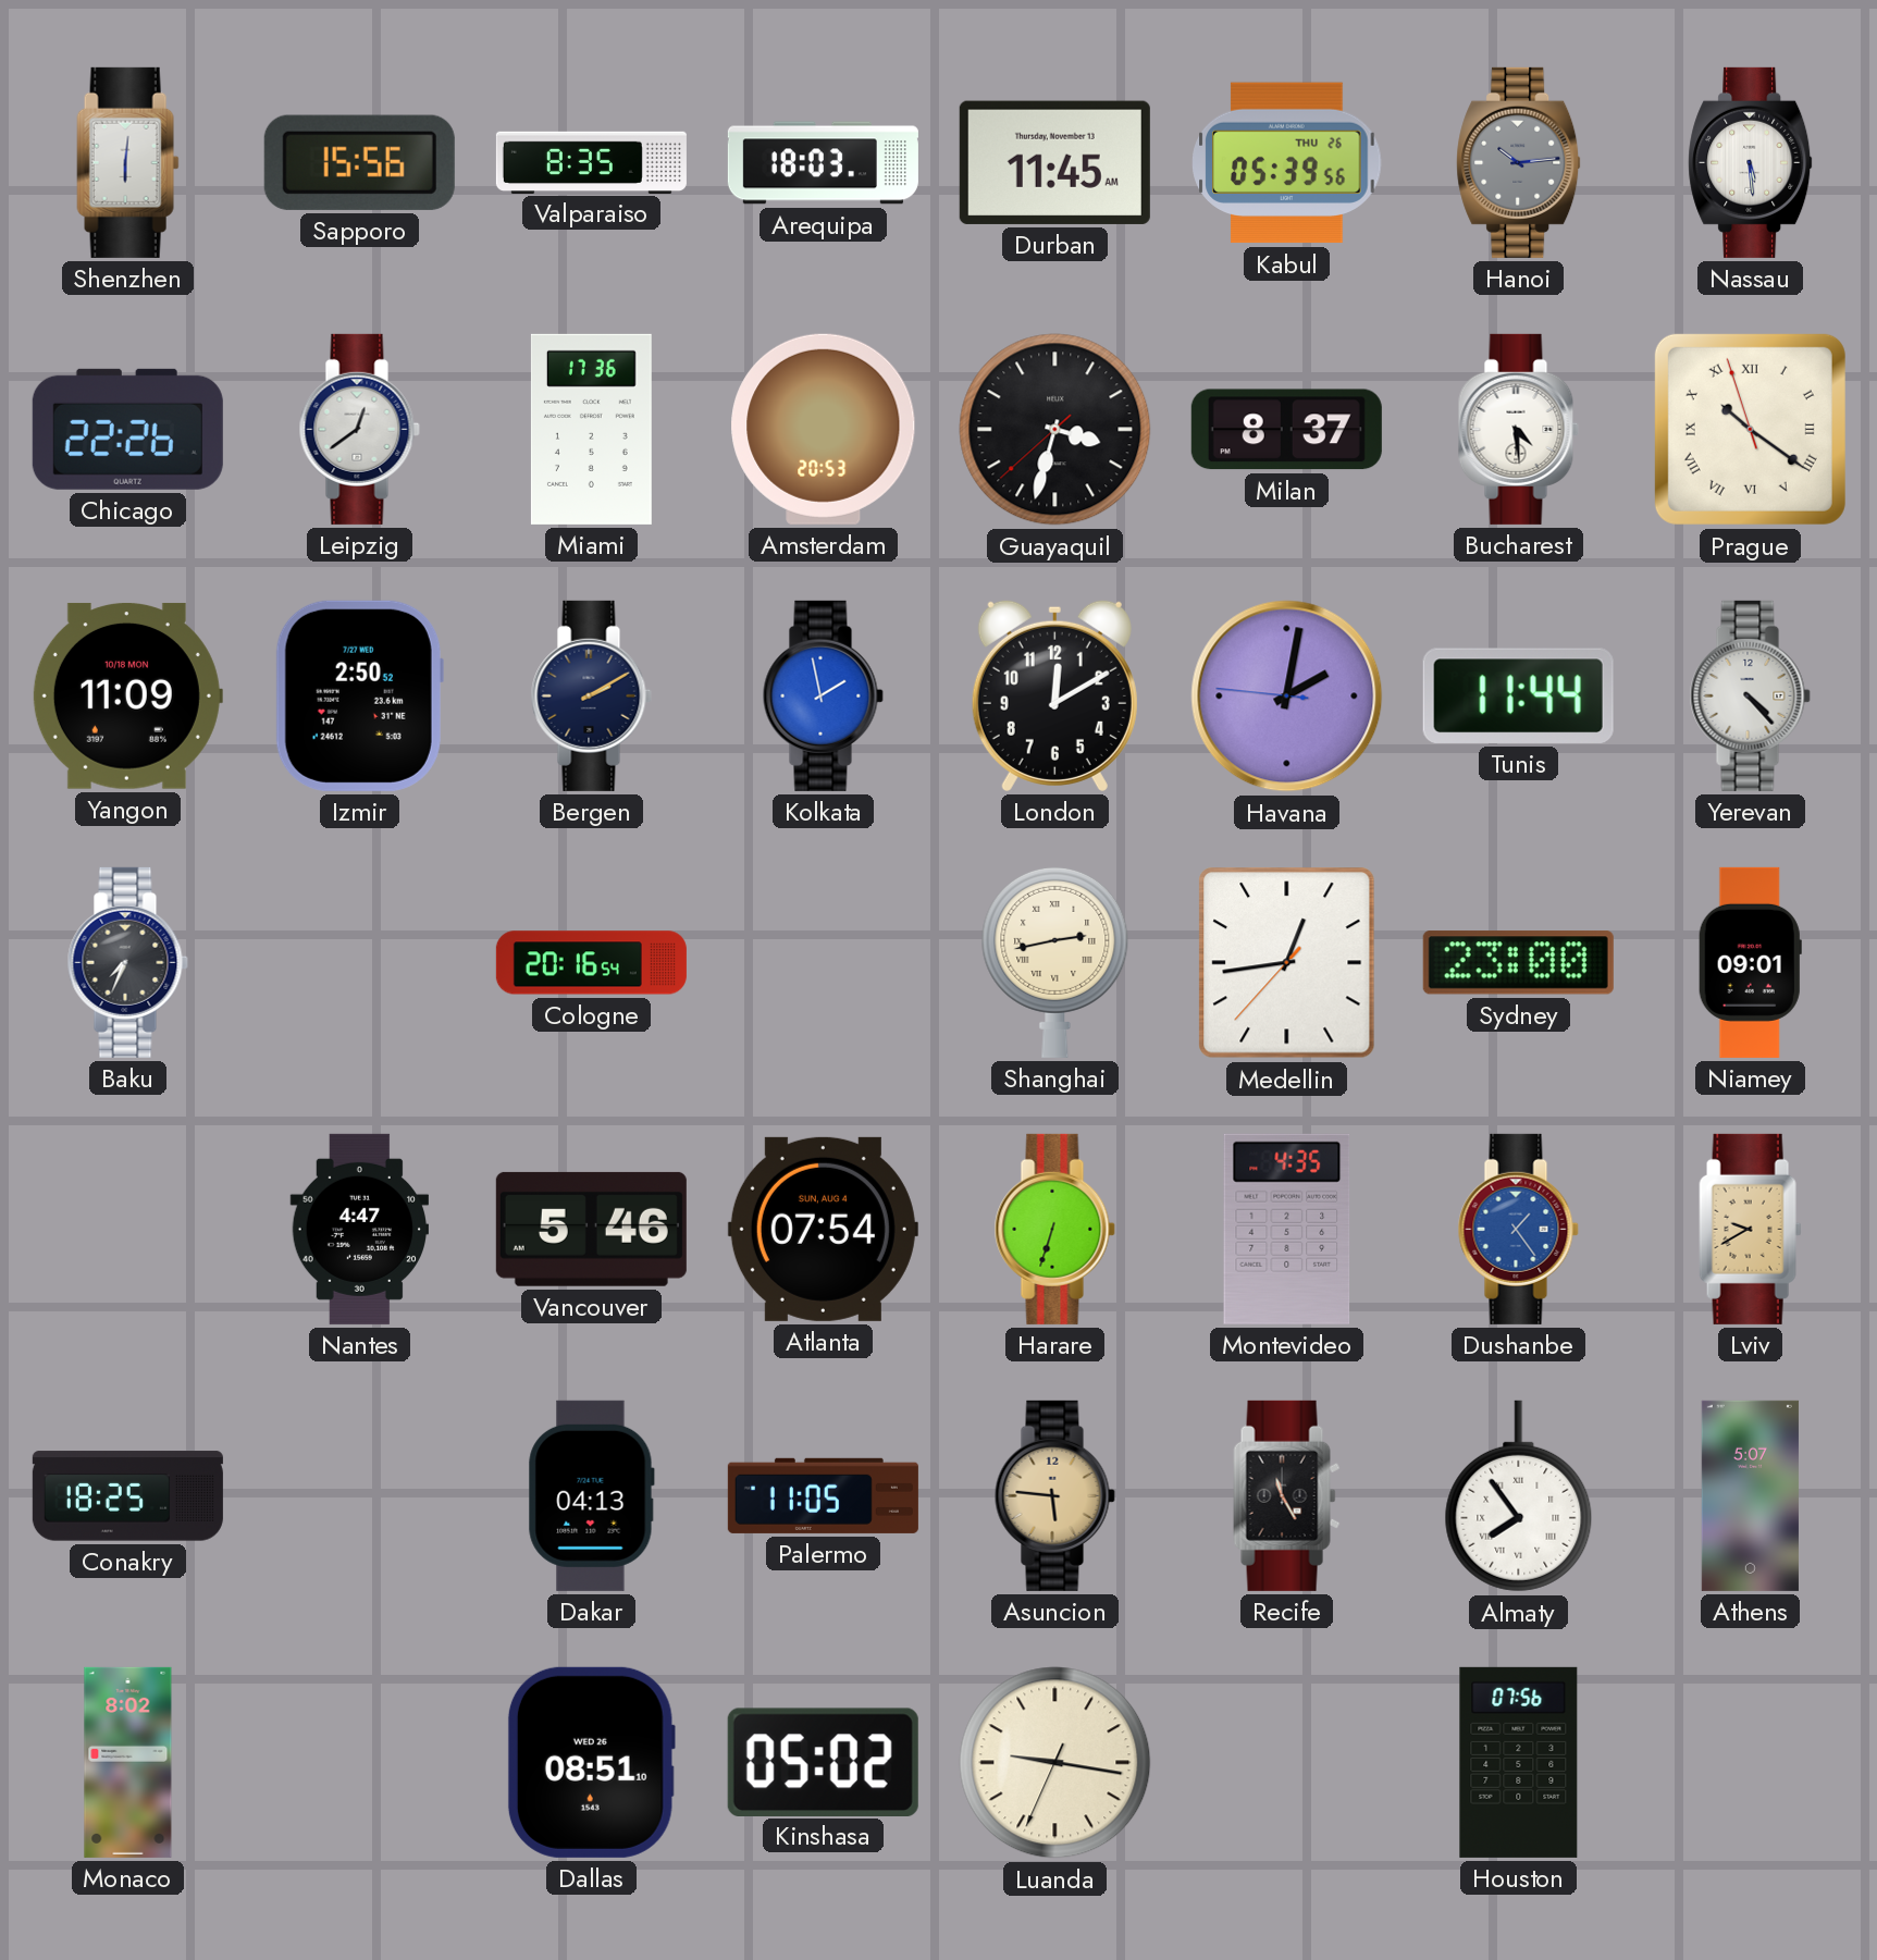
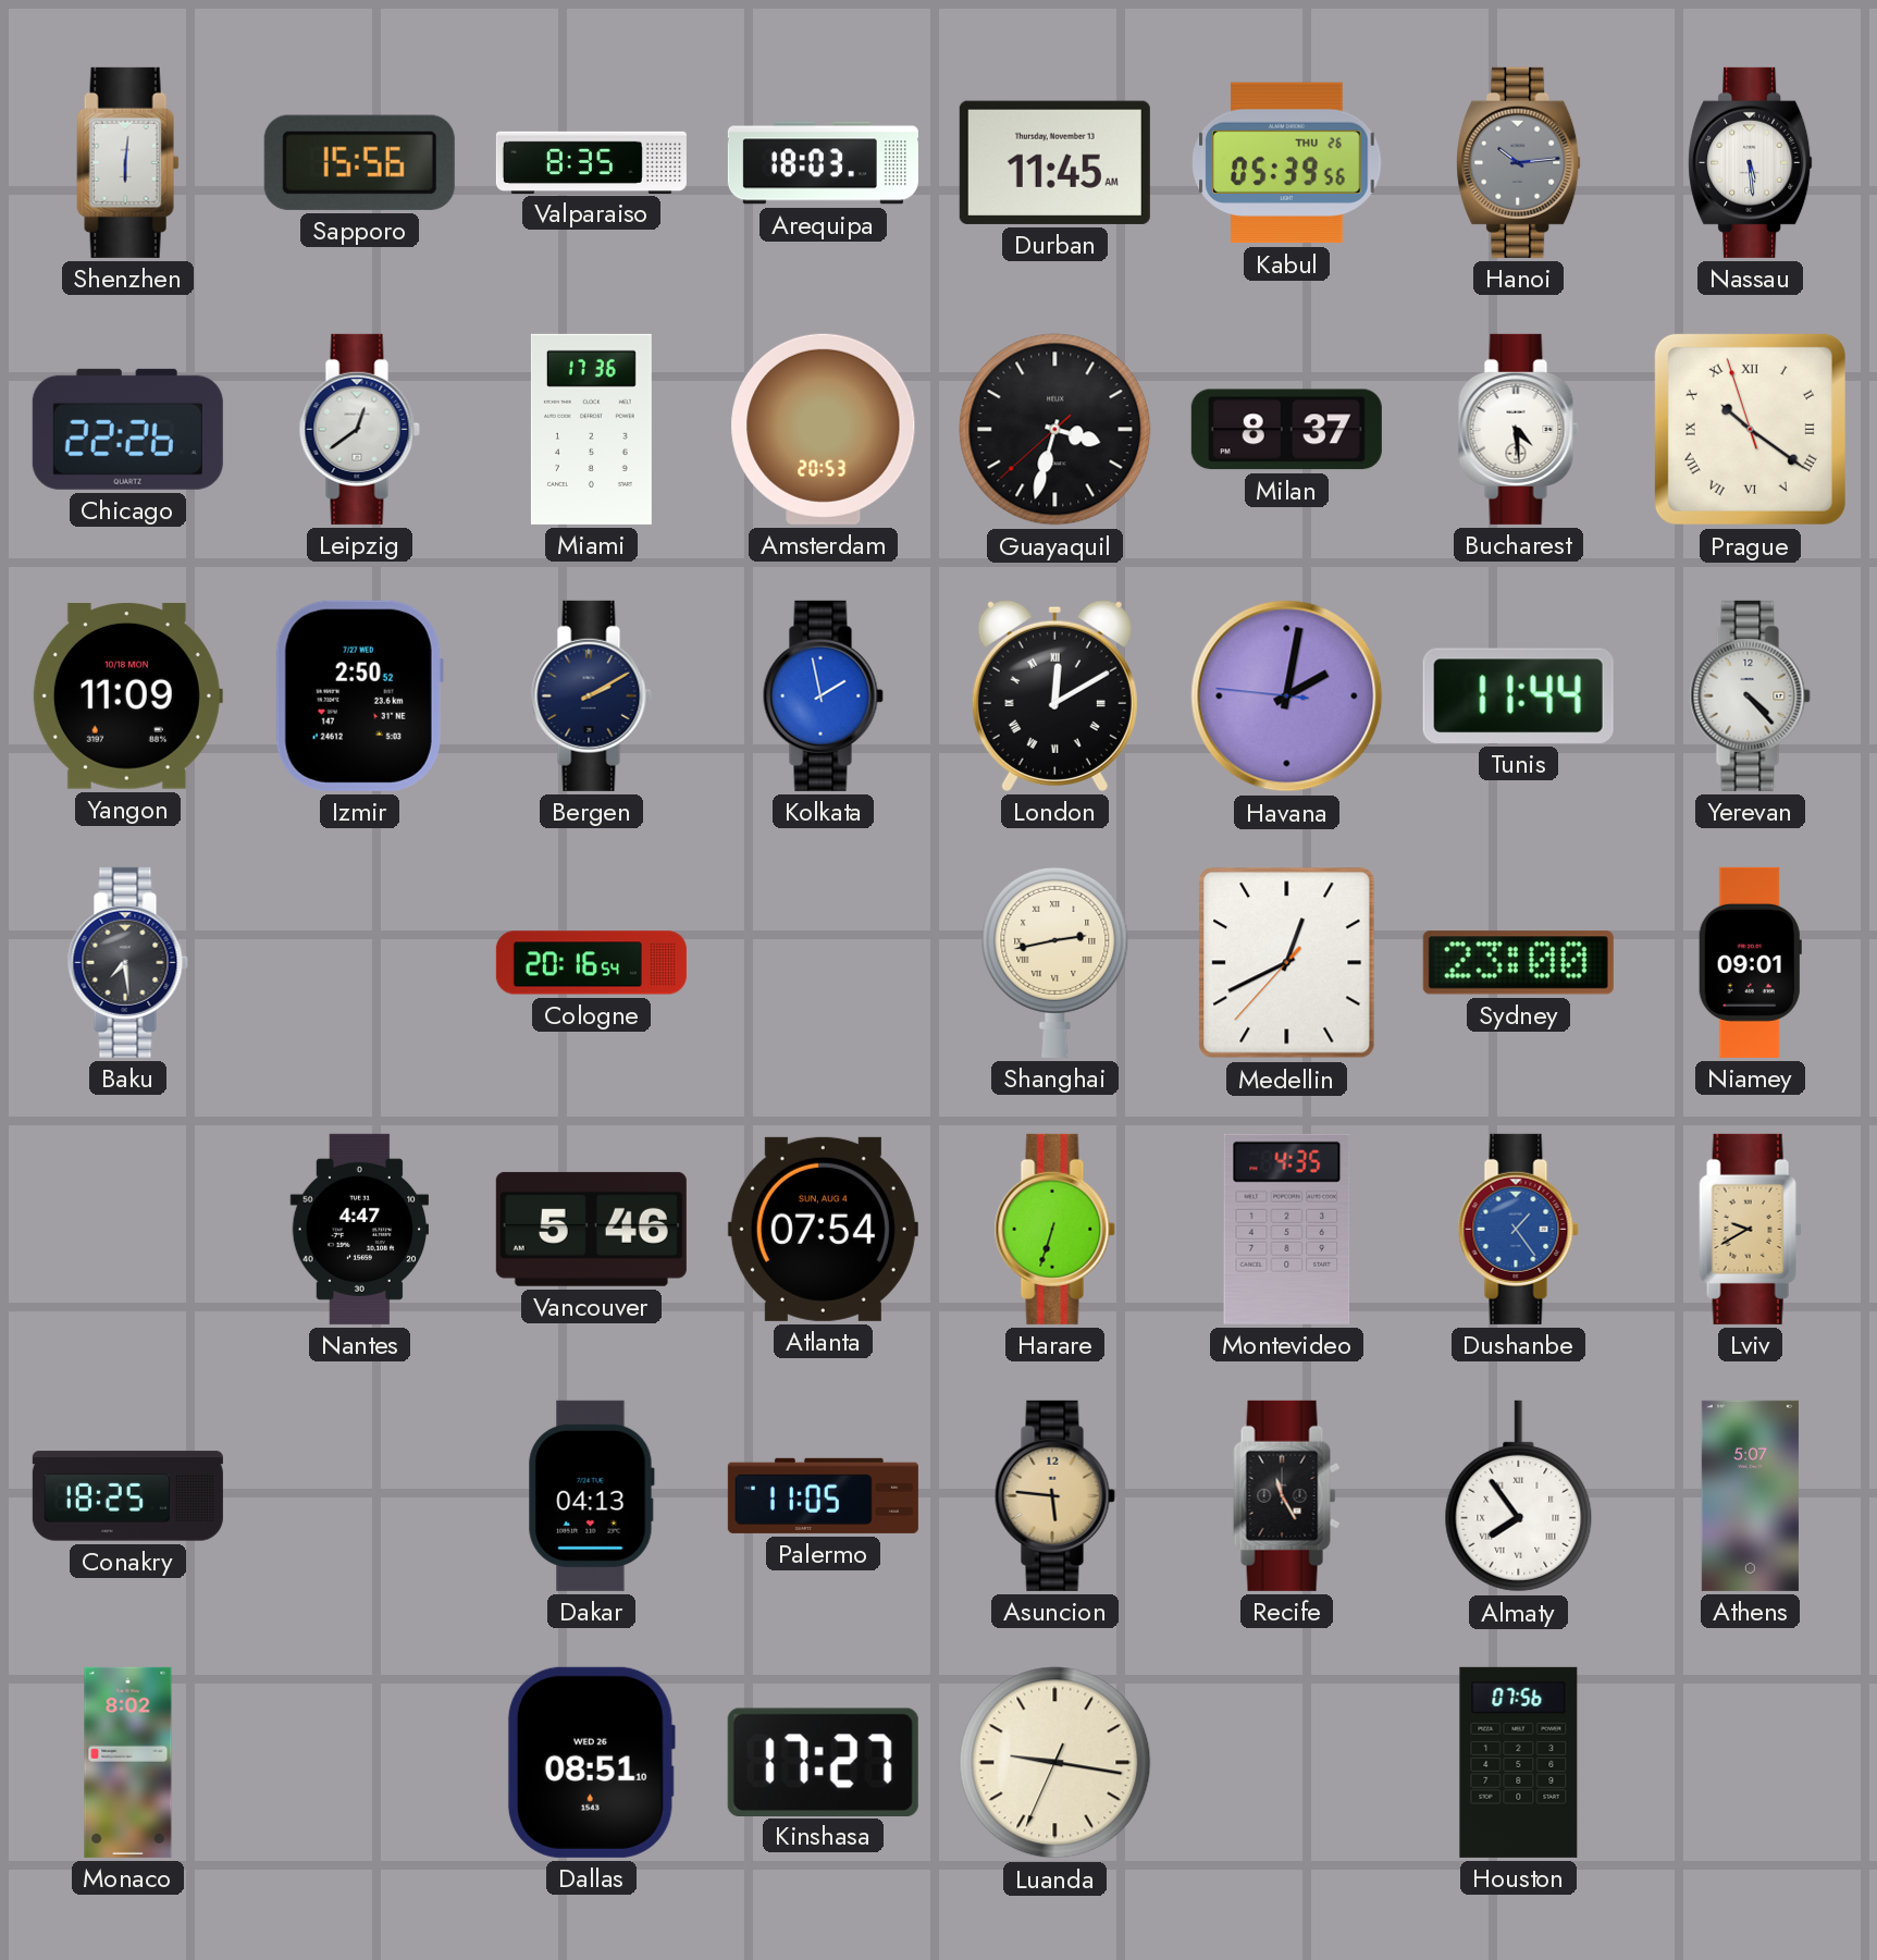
London numerals: Arabic -> Roman (1054, 695)
Baku: 7:34 -> 7:29 (127, 962)
Medellin: 12:43 -> 12:40 (1287, 963)
Kinshasa: 05:02 -> 17:27 (823, 1762)
